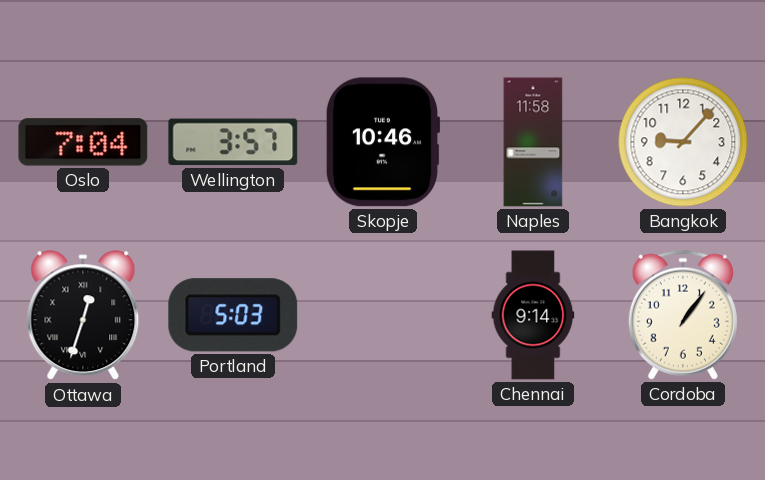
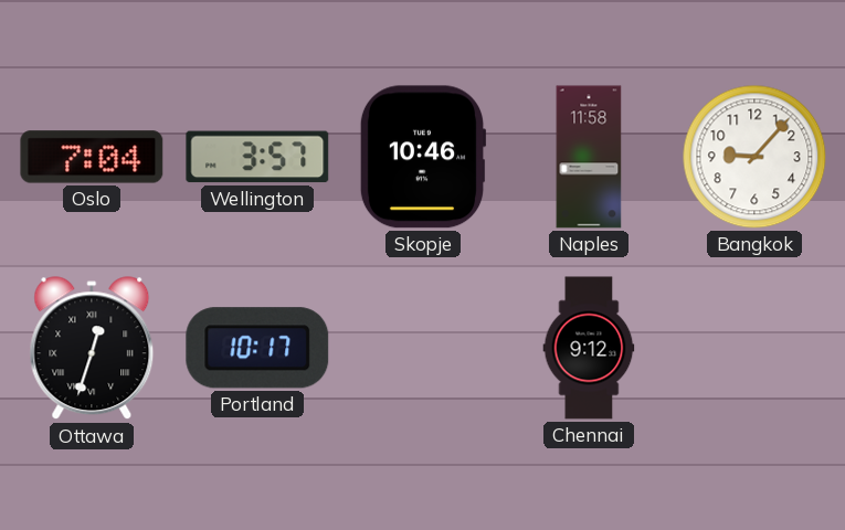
Portland: 5:03 -> 10:17 (257, 348)
Chennai: 9:14 -> 9:12 (589, 348)
Cordoba: 1:06 -> none (683, 315)
